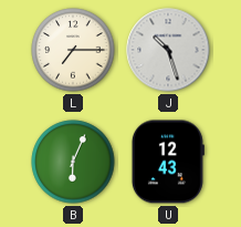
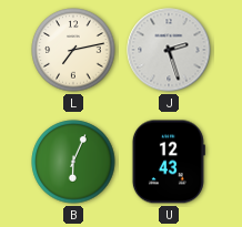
L: 7:15 -> 7:13 (73, 50)
J: 10:27 -> 2:27 (169, 50)
